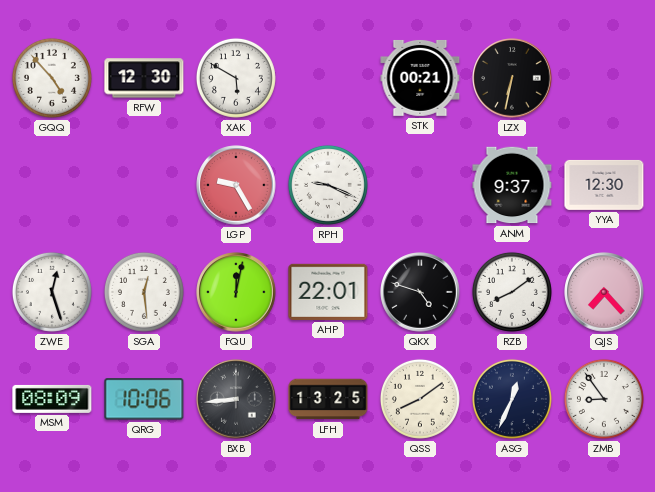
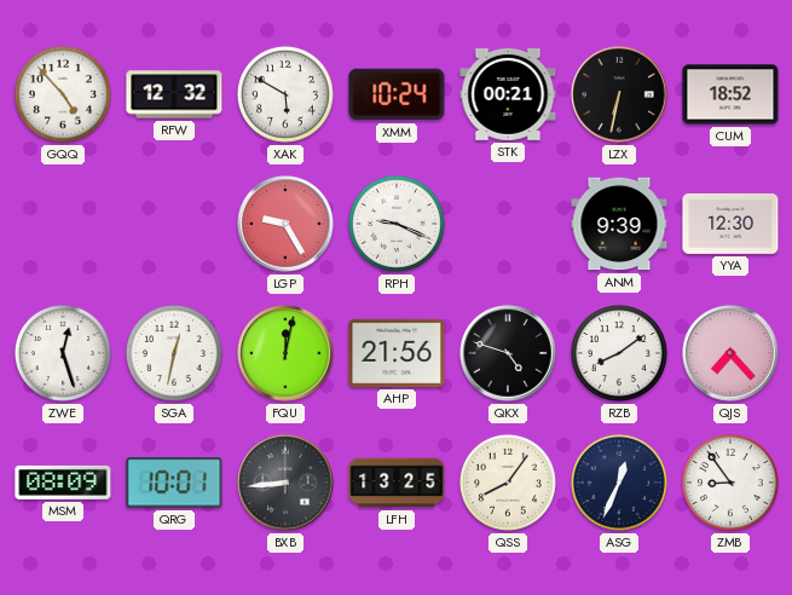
RFW: 12:30 -> 12:32 (174, 94)
XMM: none -> 10:24 (397, 94)
CUM: none -> 18:52 (730, 94)
ANM: 9:37 -> 9:39 (619, 224)
SGA: 12:29 -> 12:32 (174, 353)
AHP: 22:01 -> 21:56 (397, 353)
QRG: 10:06 -> 10:01 (174, 483)
QSS: 8:09 -> 8:06 (508, 483)
